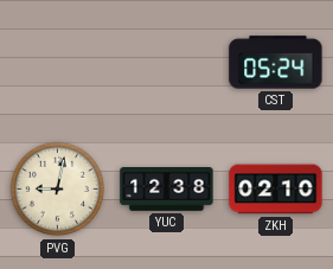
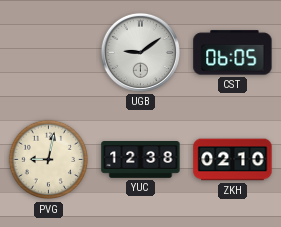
UGB: none -> 9:09 (140, 52)
CST: 05:24 -> 06:05 (233, 53)
